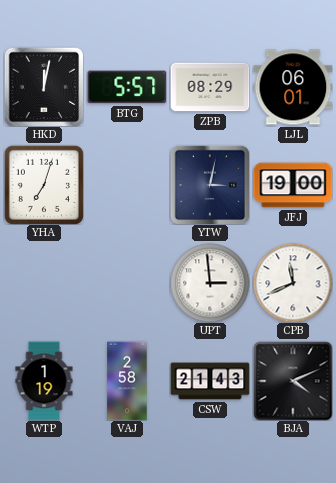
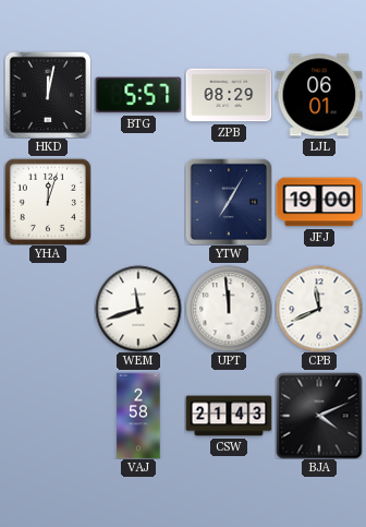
YHA: 7:03 -> 12:03 (48, 202)
YTW: 3:02 -> 7:05 (229, 202)
WEM: none -> 11:42 (138, 309)
UPT: 2:59 -> 11:59 (229, 309)
WTP: 1:19 -> none (44, 381)
